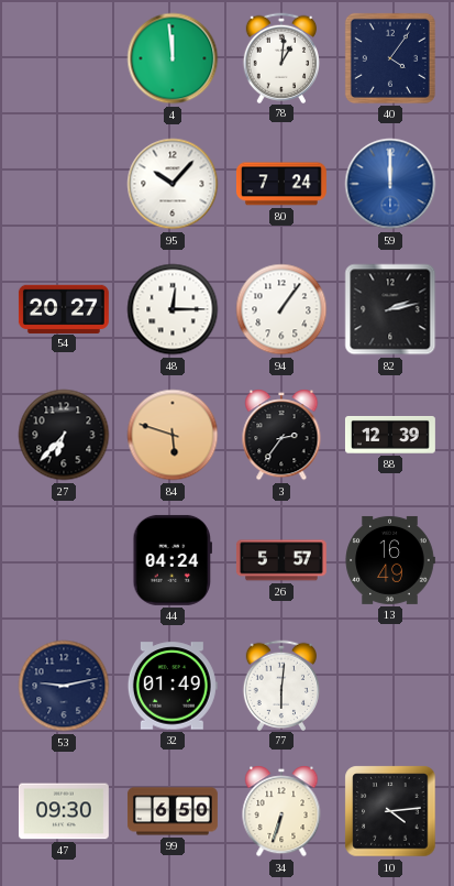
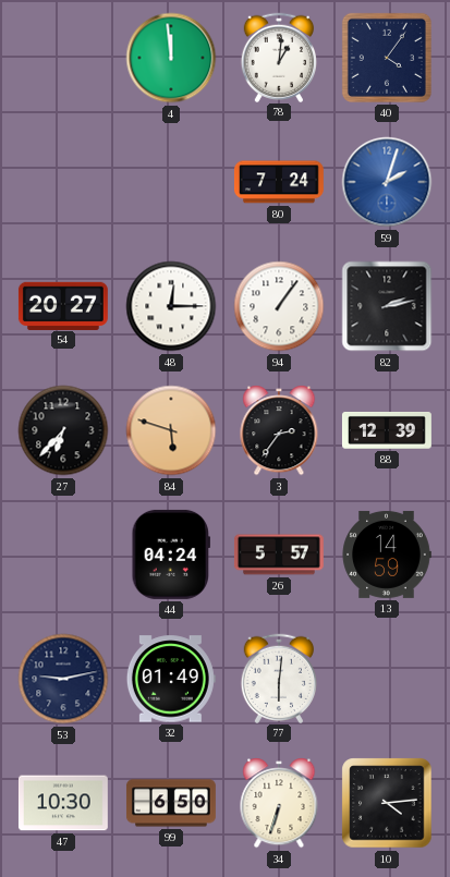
95: 10:07 -> none (173, 184)
59: 12:00 -> 2:03 (387, 182)
13: 16:49 -> 14:59 (387, 555)
47: 09:30 -> 10:30 (63, 803)
